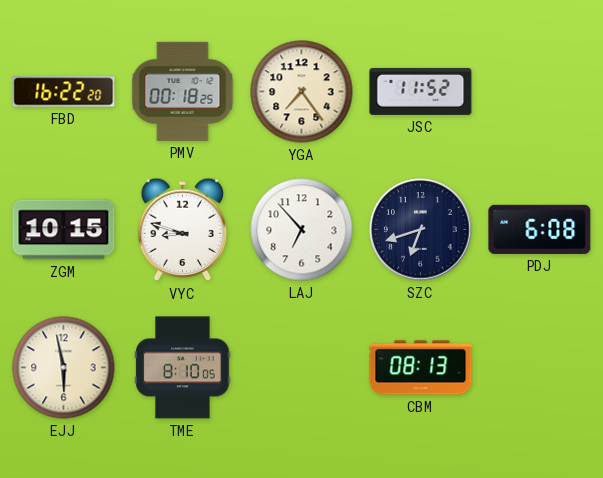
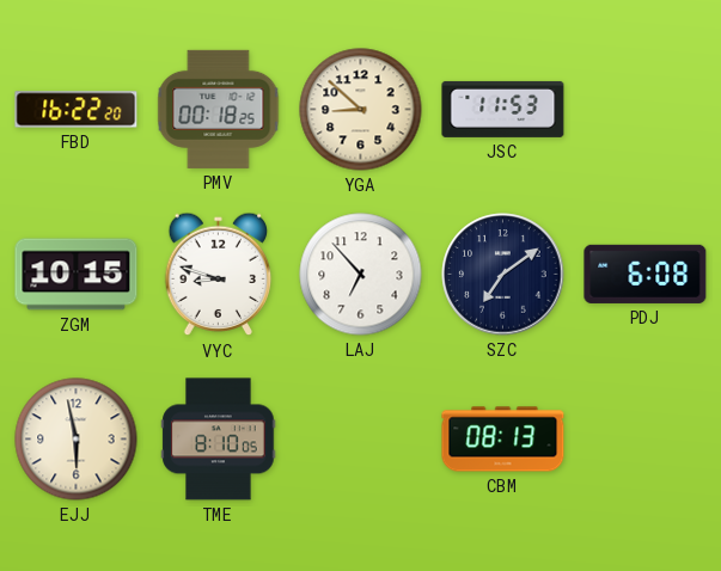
YGA: 7:24 -> 8:52 (361, 110)
JSC: 11:52 -> 11:53 (503, 109)
SZC: 6:42 -> 7:09 (503, 275)
